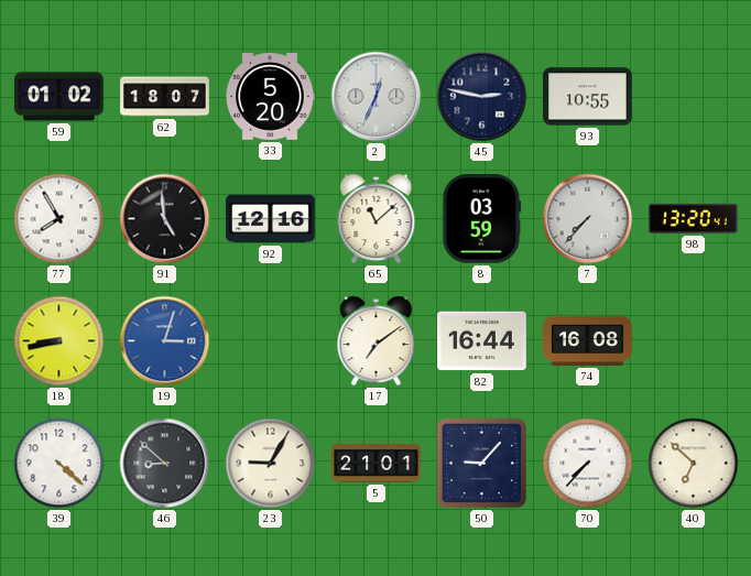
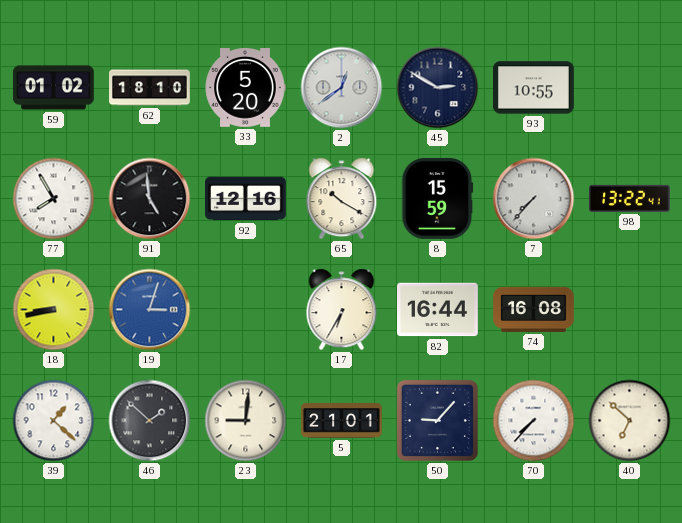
62: 18:07 -> 18:10 (150, 88)
2: 12:34 -> 12:39 (342, 88)
45: 2:47 -> 2:50 (438, 88)
65: 11:08 -> 10:20 (342, 199)
8: 03:59 -> 15:59 (438, 199)
98: 13:20 -> 13:22 (630, 198)
17: 7:09 -> 6:35 (342, 310)
39: 4:22 -> 1:22 (54, 421)
46: 8:52 -> 1:52 (150, 421)
23: 9:05 -> 9:01 (246, 421)
